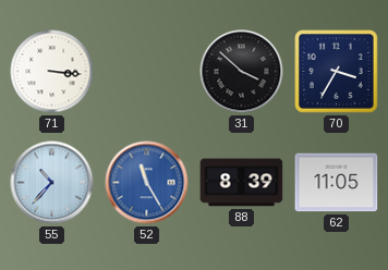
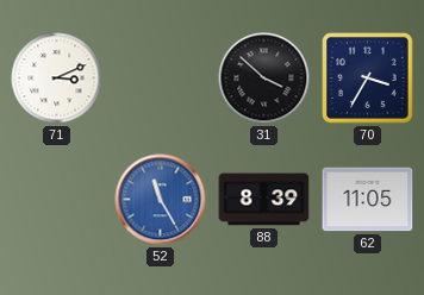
71: 3:16 -> 3:11 (57, 79)
55: 10:37 -> none (52, 183)
